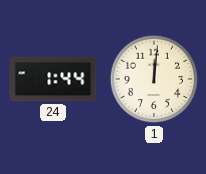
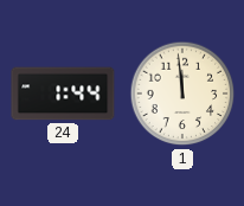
1: 12:01 -> 11:59 (182, 94)
